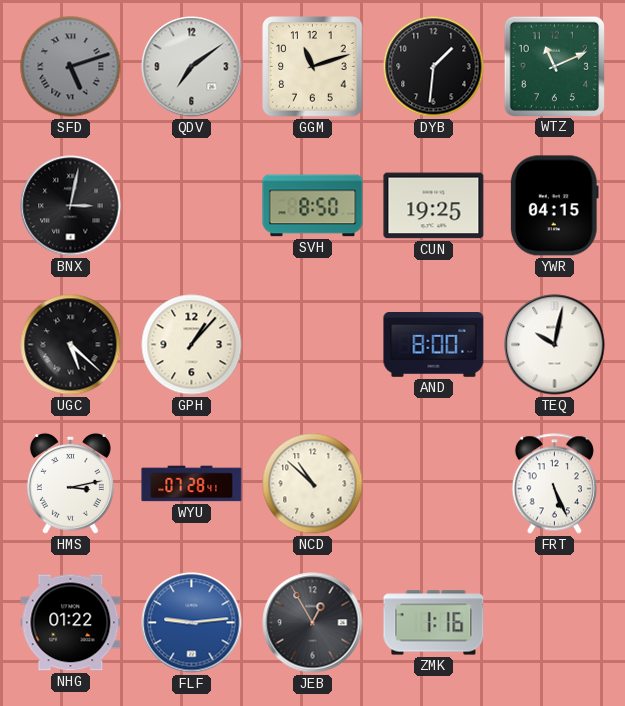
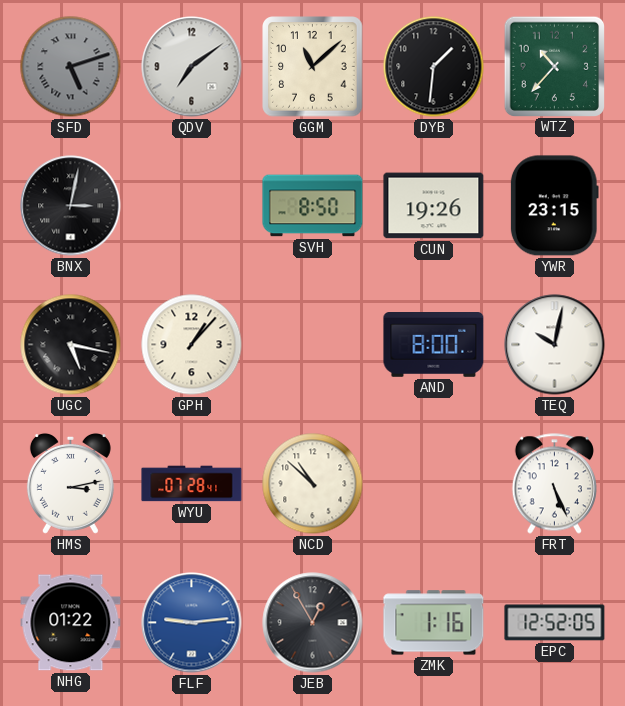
GGM: 11:12 -> 11:08 (313, 67)
WTZ: 11:11 -> 10:37 (554, 66)
CUN: 19:25 -> 19:26 (434, 206)
YWR: 04:15 -> 23:15 (554, 206)
UGC: 5:22 -> 5:17 (71, 345)
EPC: none -> 12:52 (555, 623)
